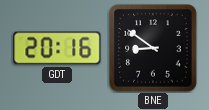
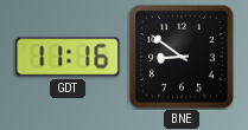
GDT: 20:16 -> 11:16 (68, 57)
